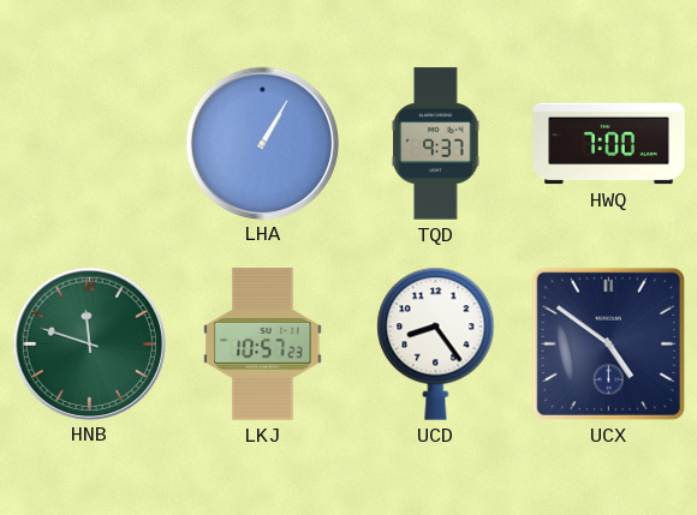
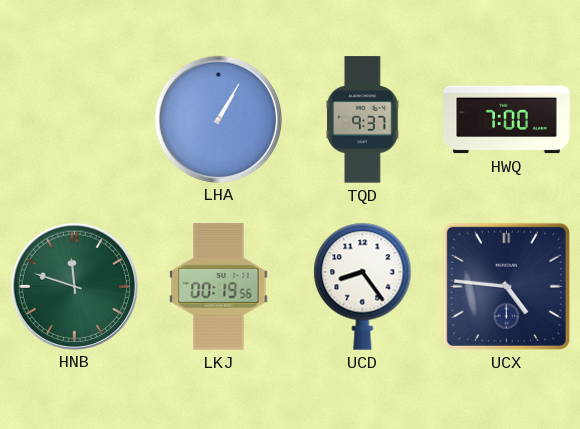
LKJ: 10:57 -> 00:19 (219, 287)
UCX: 4:51 -> 4:46 (506, 286)
